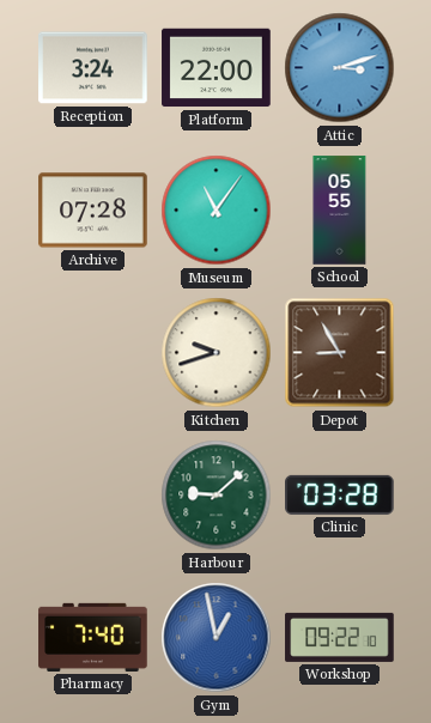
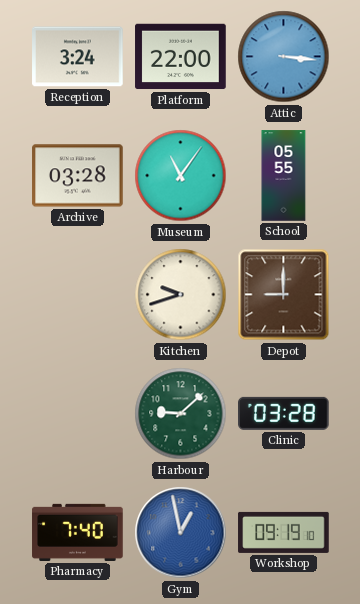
Attic: 3:12 -> 3:16 (284, 57)
Archive: 07:28 -> 03:28 (78, 176)
Depot: 8:55 -> 9:00 (284, 295)
Workshop: 09:22 -> 09:19 (284, 532)
